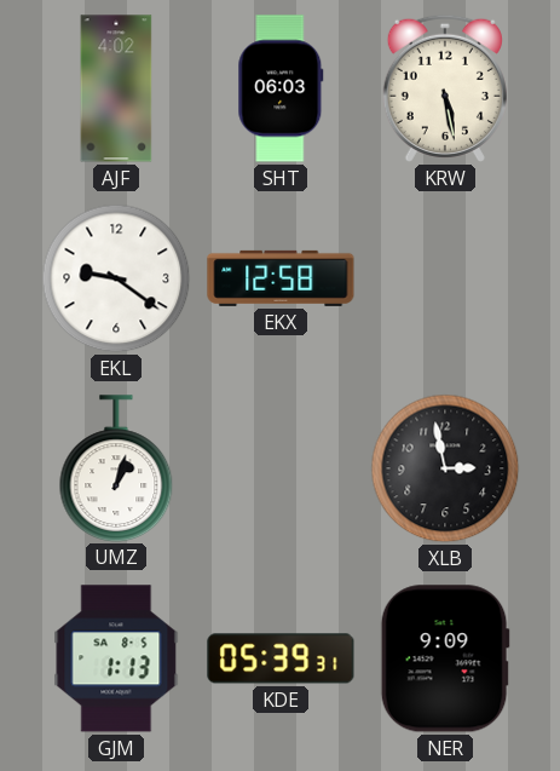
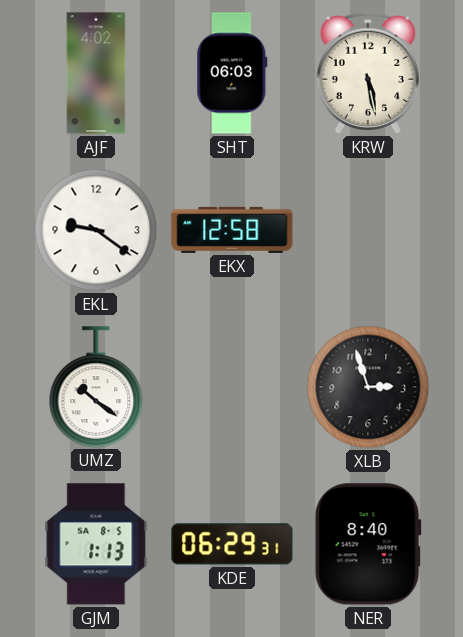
UMZ: 1:03 -> 10:21 (96, 387)
XLB: 2:58 -> 2:57 (368, 387)
KDE: 05:39 -> 06:29 (232, 544)
NER: 9:09 -> 8:40 (368, 544)
